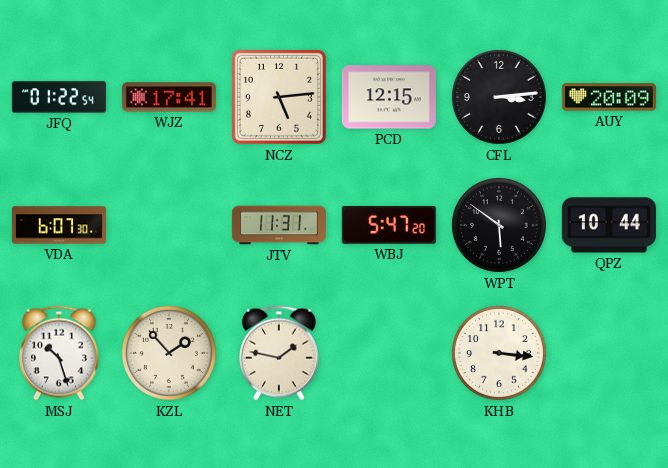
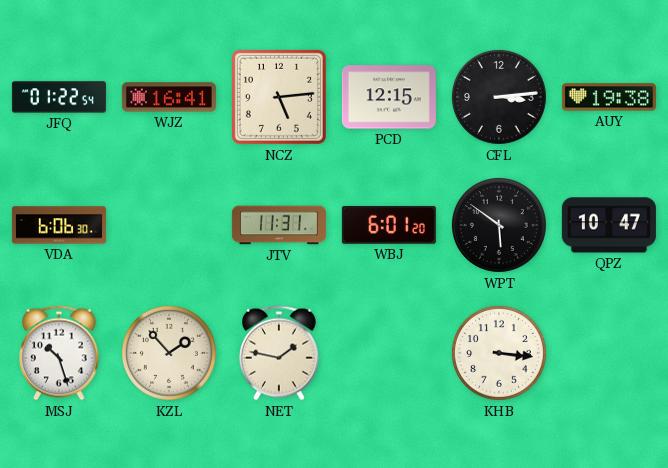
WJZ: 17:41 -> 16:41 (169, 97)
AUY: 20:09 -> 19:38 (609, 97)
VDA: 6:07 -> 6:06 (59, 225)
WBJ: 5:47 -> 6:01 (389, 225)
QPZ: 10:44 -> 10:47 (609, 225)
